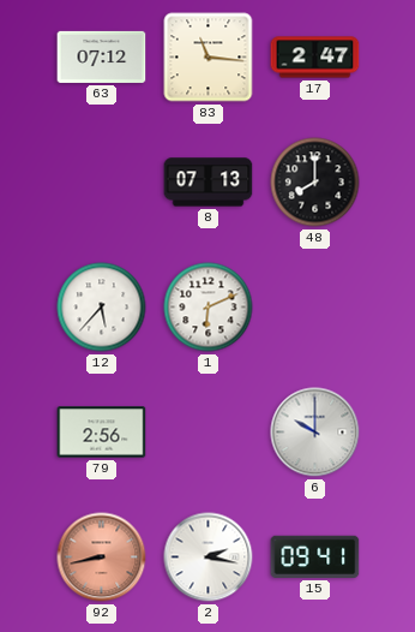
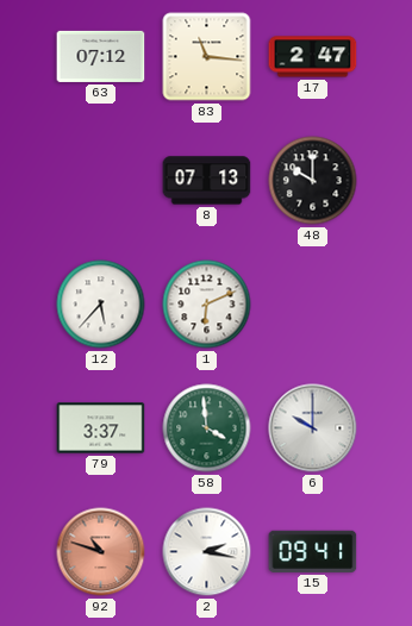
48: 8:00 -> 10:00 (313, 181)
79: 2:56 -> 3:37 (101, 428)
58: none -> 3:59 (207, 428)
92: 8:43 -> 10:48 (101, 552)
